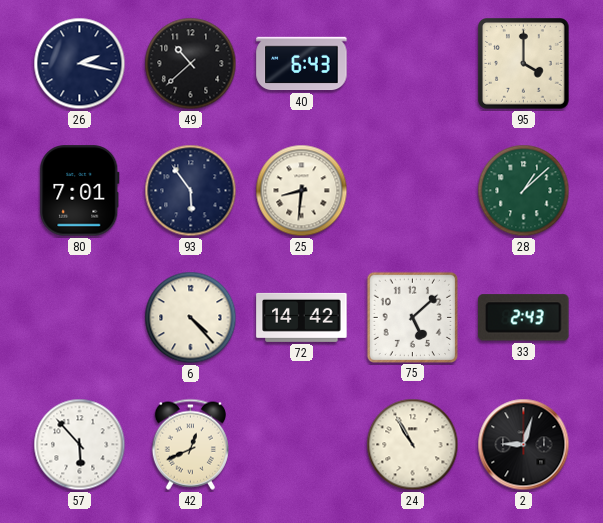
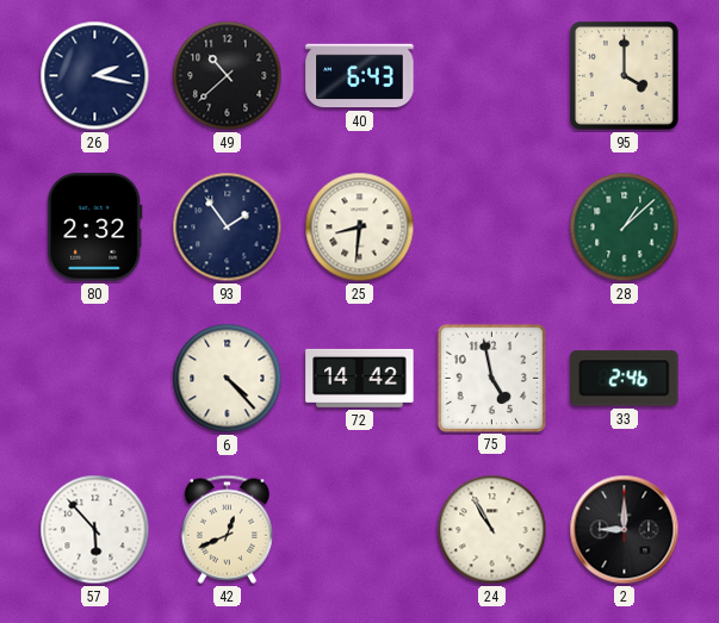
80: 7:01 -> 2:32 (95, 228)
93: 5:54 -> 1:54 (228, 228)
75: 5:08 -> 4:58 (491, 378)
33: 2:43 -> 2:46 (625, 379)
2: 9:03 -> 9:00 (625, 530)
